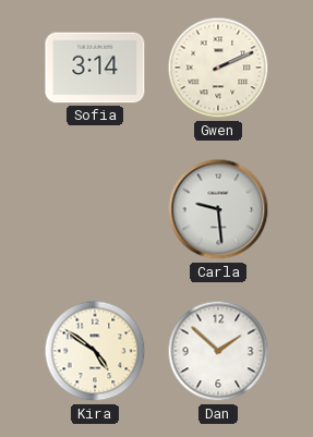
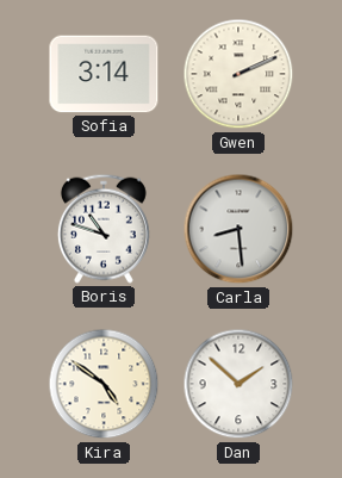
Boris: none -> 10:48 (104, 229)
Carla: 9:29 -> 8:29 (238, 229)
